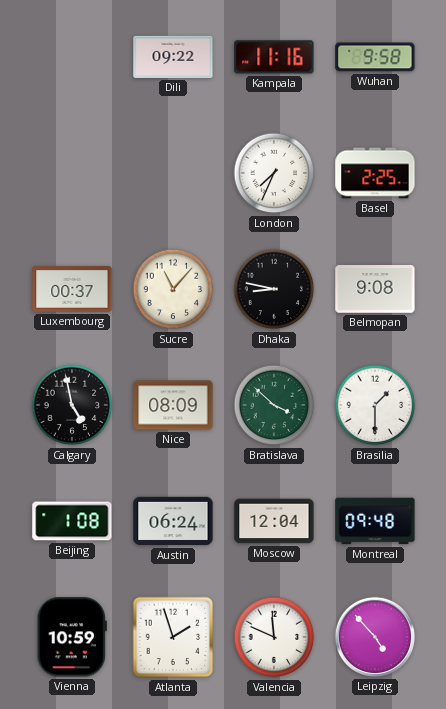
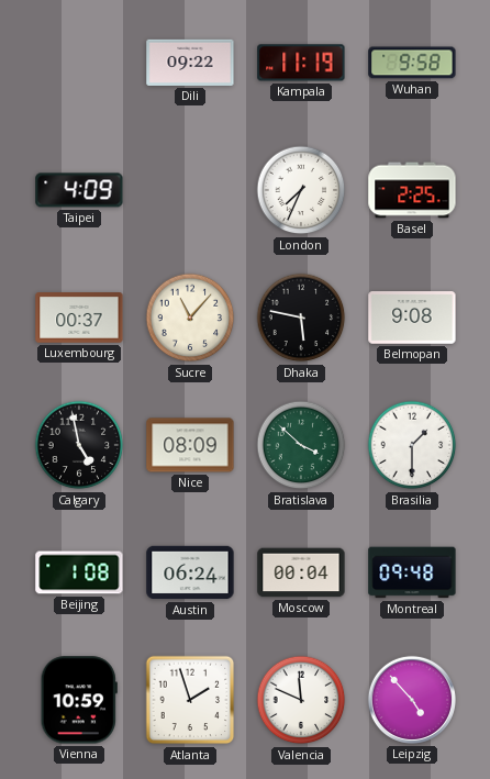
Kampala: 11:16 -> 11:19 (301, 63)
Taipei: none -> 4:09 (79, 190)
Dhaka: 8:47 -> 5:47 (301, 318)
Moscow: 12:04 -> 00:04 (301, 572)
